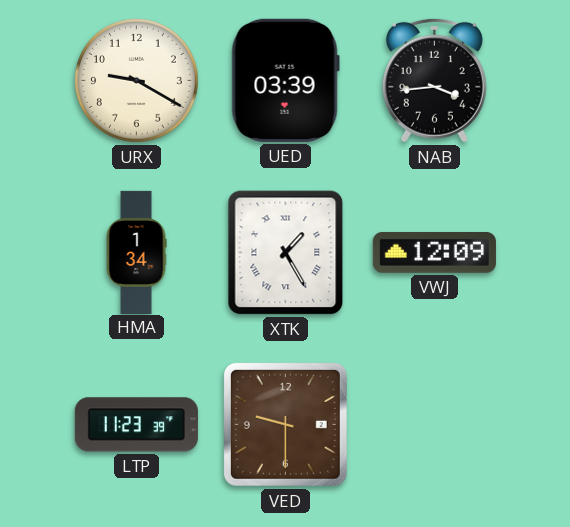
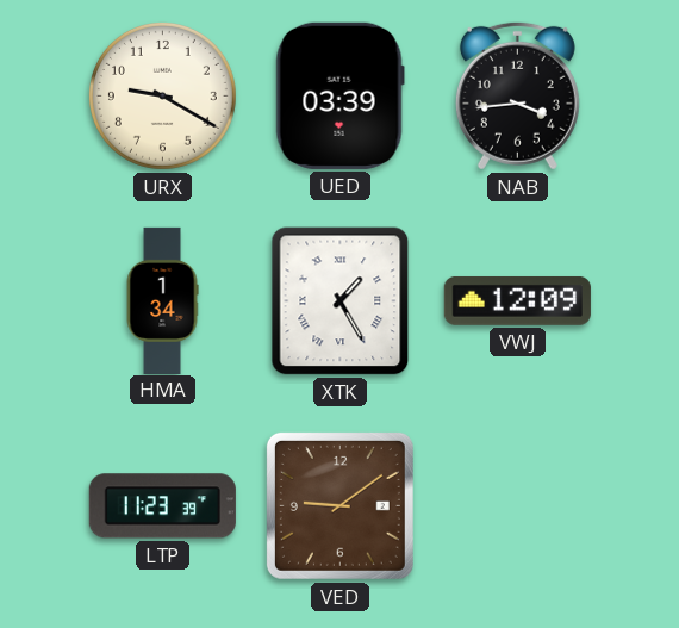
VED: 9:30 -> 9:09 (339, 505)
